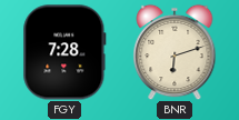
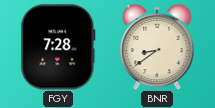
BNR: 6:12 -> 8:39 (157, 47)
